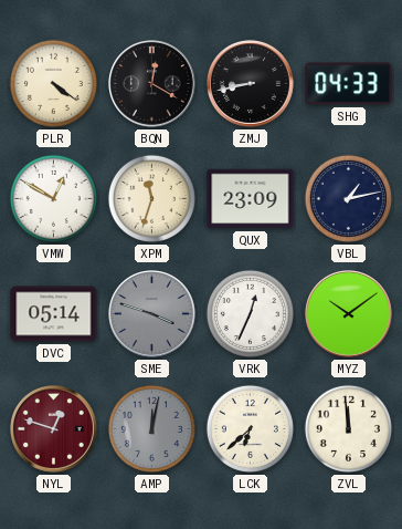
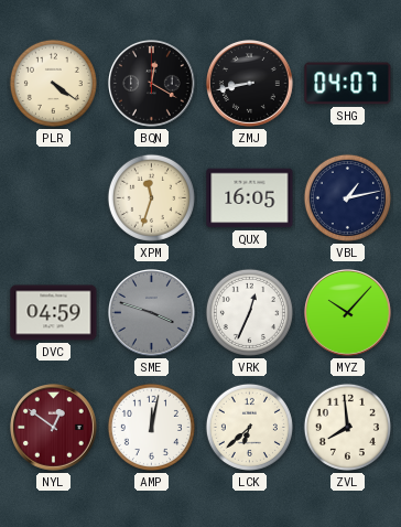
SHG: 04:33 -> 04:07 (348, 84)
VMW: 12:50 -> none (53, 198)
QUX: 23:09 -> 16:05 (250, 198)
DVC: 05:14 -> 04:59 (54, 313)
MYZ: 10:09 -> 10:07 (348, 313)
NYL: 12:48 -> 12:51 (54, 428)
AMP dial: grey -> white (151, 427)
ZVL: 11:59 -> 7:59 (347, 427)
